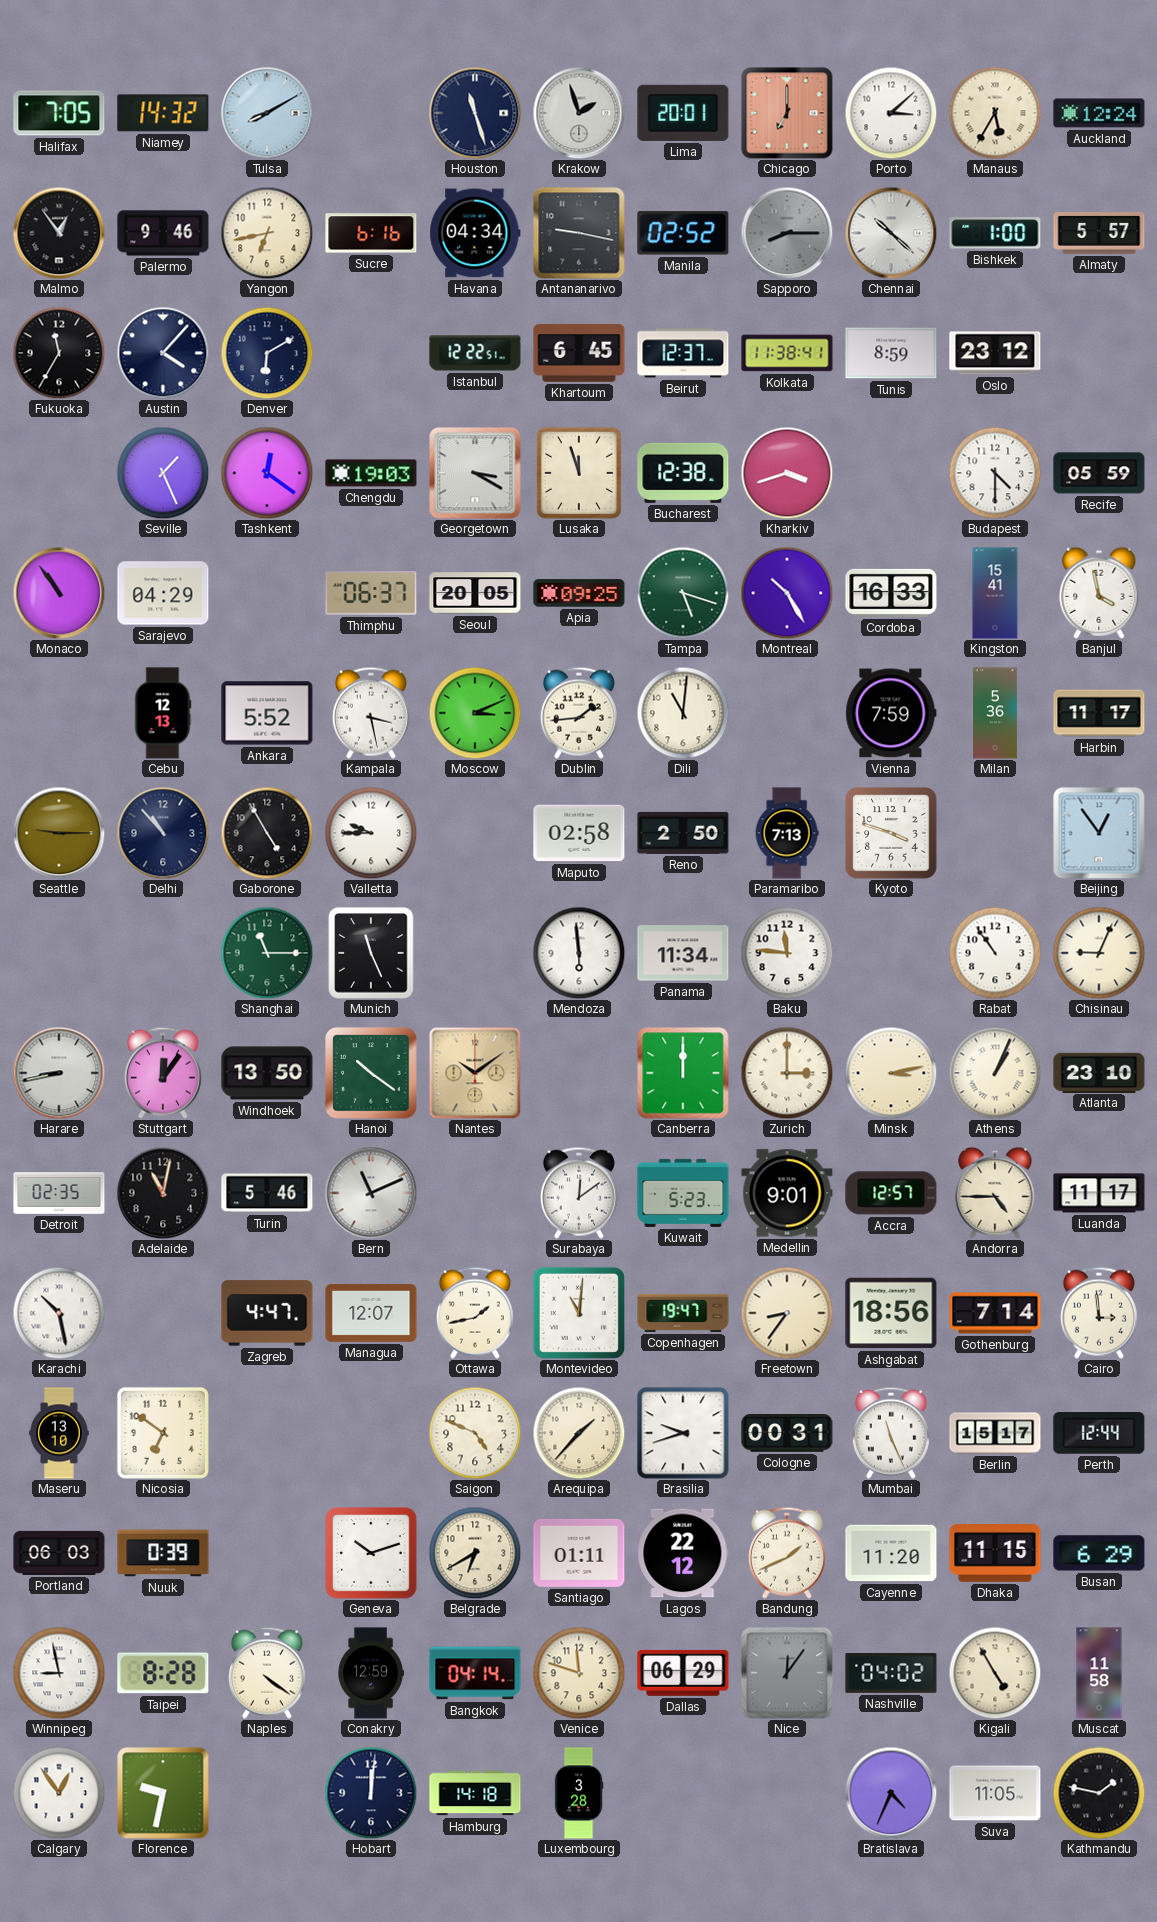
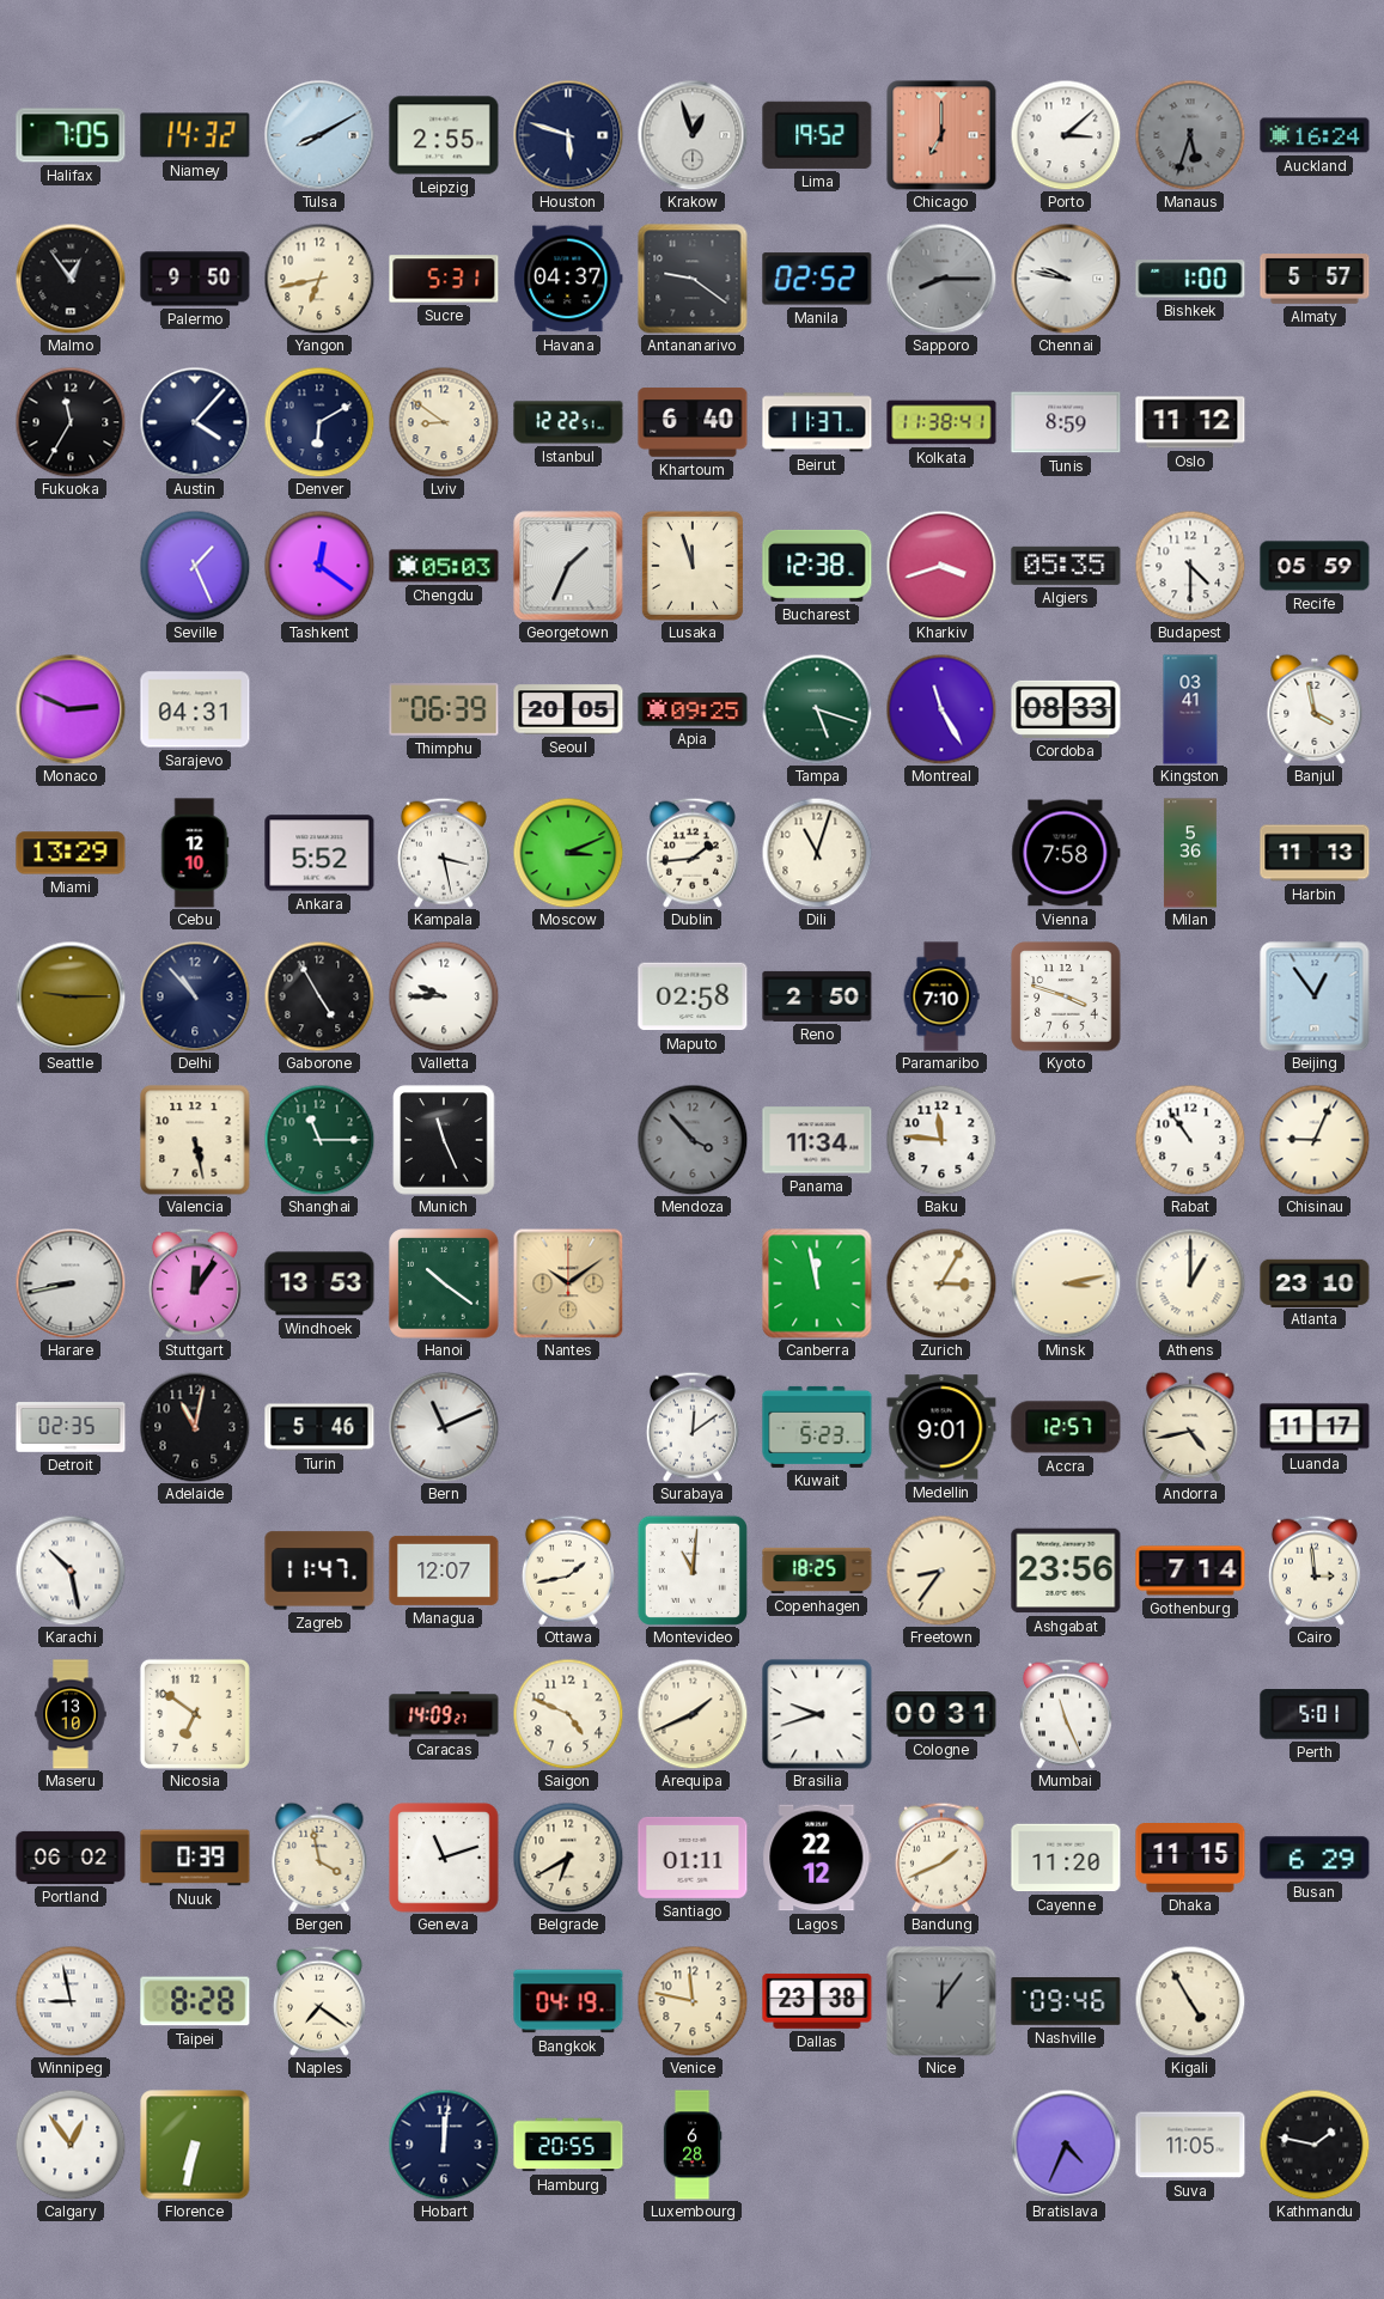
Leipzig: none -> 2:55 (444, 135)
Houston: 11:27 -> 5:48 (568, 135)
Krakow: 1:57 -> 12:57 (693, 135)
Lima: 20:01 -> 19:52 (817, 135)
Manaus: 5:35 -> 5:33 (1190, 135)
Manaus dial: cream -> grey (1190, 135)
Auckland: 12:24 -> 16:24 (1315, 135)
Palermo: 9:46 -> 9:50 (195, 279)
Sucre: 6:16 -> 5:31 (444, 279)
Havana: 04:34 -> 04:37 (568, 279)
Antananarivo: 9:17 -> 9:21 (693, 279)
Chennai: 10:22 -> 9:47 (1066, 279)
Lviv: none -> 8:51 (444, 422)
Khartoum: 6:45 -> 6:40 (693, 422)
Beirut: 12:37 -> 11:37 (817, 422)
Oslo: 23:12 -> 11:12 (1190, 422)
Chengdu: 19:03 -> 05:03 (444, 566)
Georgetown: 3:20 -> 1:34 (568, 566)
Algiers: none -> 05:35 (1066, 566)
Monaco: 10:54 -> 2:49 (71, 709)
Sarajevo: 04:29 -> 04:31 (195, 709)
Thimphu: 06:37 -> 06:39 (444, 709)
Montreal: 10:25 -> 11:25 (941, 709)
Cordoba: 16:33 -> 08:33 (1066, 709)
Kingston: 15:41 -> 03:41 (1190, 709)
Miami: none -> 13:29 (71, 853)
Cebu: 12:13 -> 12:10 (195, 853)
Dili: 11:01 -> 11:03 (817, 853)
Vienna: 7:59 -> 7:58 (1066, 853)
Harbin: 11:17 -> 11:13 (1315, 853)
Paramaribo: 7:13 -> 7:10 (941, 996)
Valencia: none -> 5:28 (195, 1140)
Mendoza: 5:59 -> 3:53 (693, 1140)
Mendoza dial: white -> grey (693, 1140)
Windhoek: 13:50 -> 13:53 (319, 1283)
Canberra: 12:00 -> 11:58 (817, 1283)
Zurich: 3:00 -> 3:05 (941, 1283)
Athens: 1:04 -> 1:00 (1190, 1283)
Andorra: 4:45 -> 4:43 (1190, 1427)
Zagreb: 4:47 -> 11:47 (319, 1571)
Copenhagen: 19:47 -> 18:25 (817, 1571)
Ashgabat: 18:56 -> 23:56 (1066, 1571)
Caracas: none -> 14:09 (444, 1714)
Arequipa: 1:37 -> 1:41 (693, 1714)
Berlin: 15:17 -> none (995, 1433)
Perth: 12:44 -> 5:01 (1315, 1715)
Portland: 06:03 -> 06:02 (71, 1858)
Bergen: none -> 3:58 (319, 1858)
Geneva: 10:12 -> 11:12 (444, 1858)
Naples: 4:21 -> 7:21 (319, 2001)
Conakry: 12:59 -> none (371, 1673)
Bangkok: 04:14 -> 04:19 (568, 2001)
Venice: 11:48 -> 11:47 (693, 2001)
Dallas: 06:29 -> 23:38 (817, 2001)
Nashville: 04:02 -> 09:46 (1066, 2001)
Muscat: 11:58 -> none (1099, 1673)
Florence: 9:32 -> 6:32 (195, 2145)
Hamburg: 14:18 -> 20:55 (568, 2145)
Luxembourg: 3:28 -> 6:28 (693, 2145)
